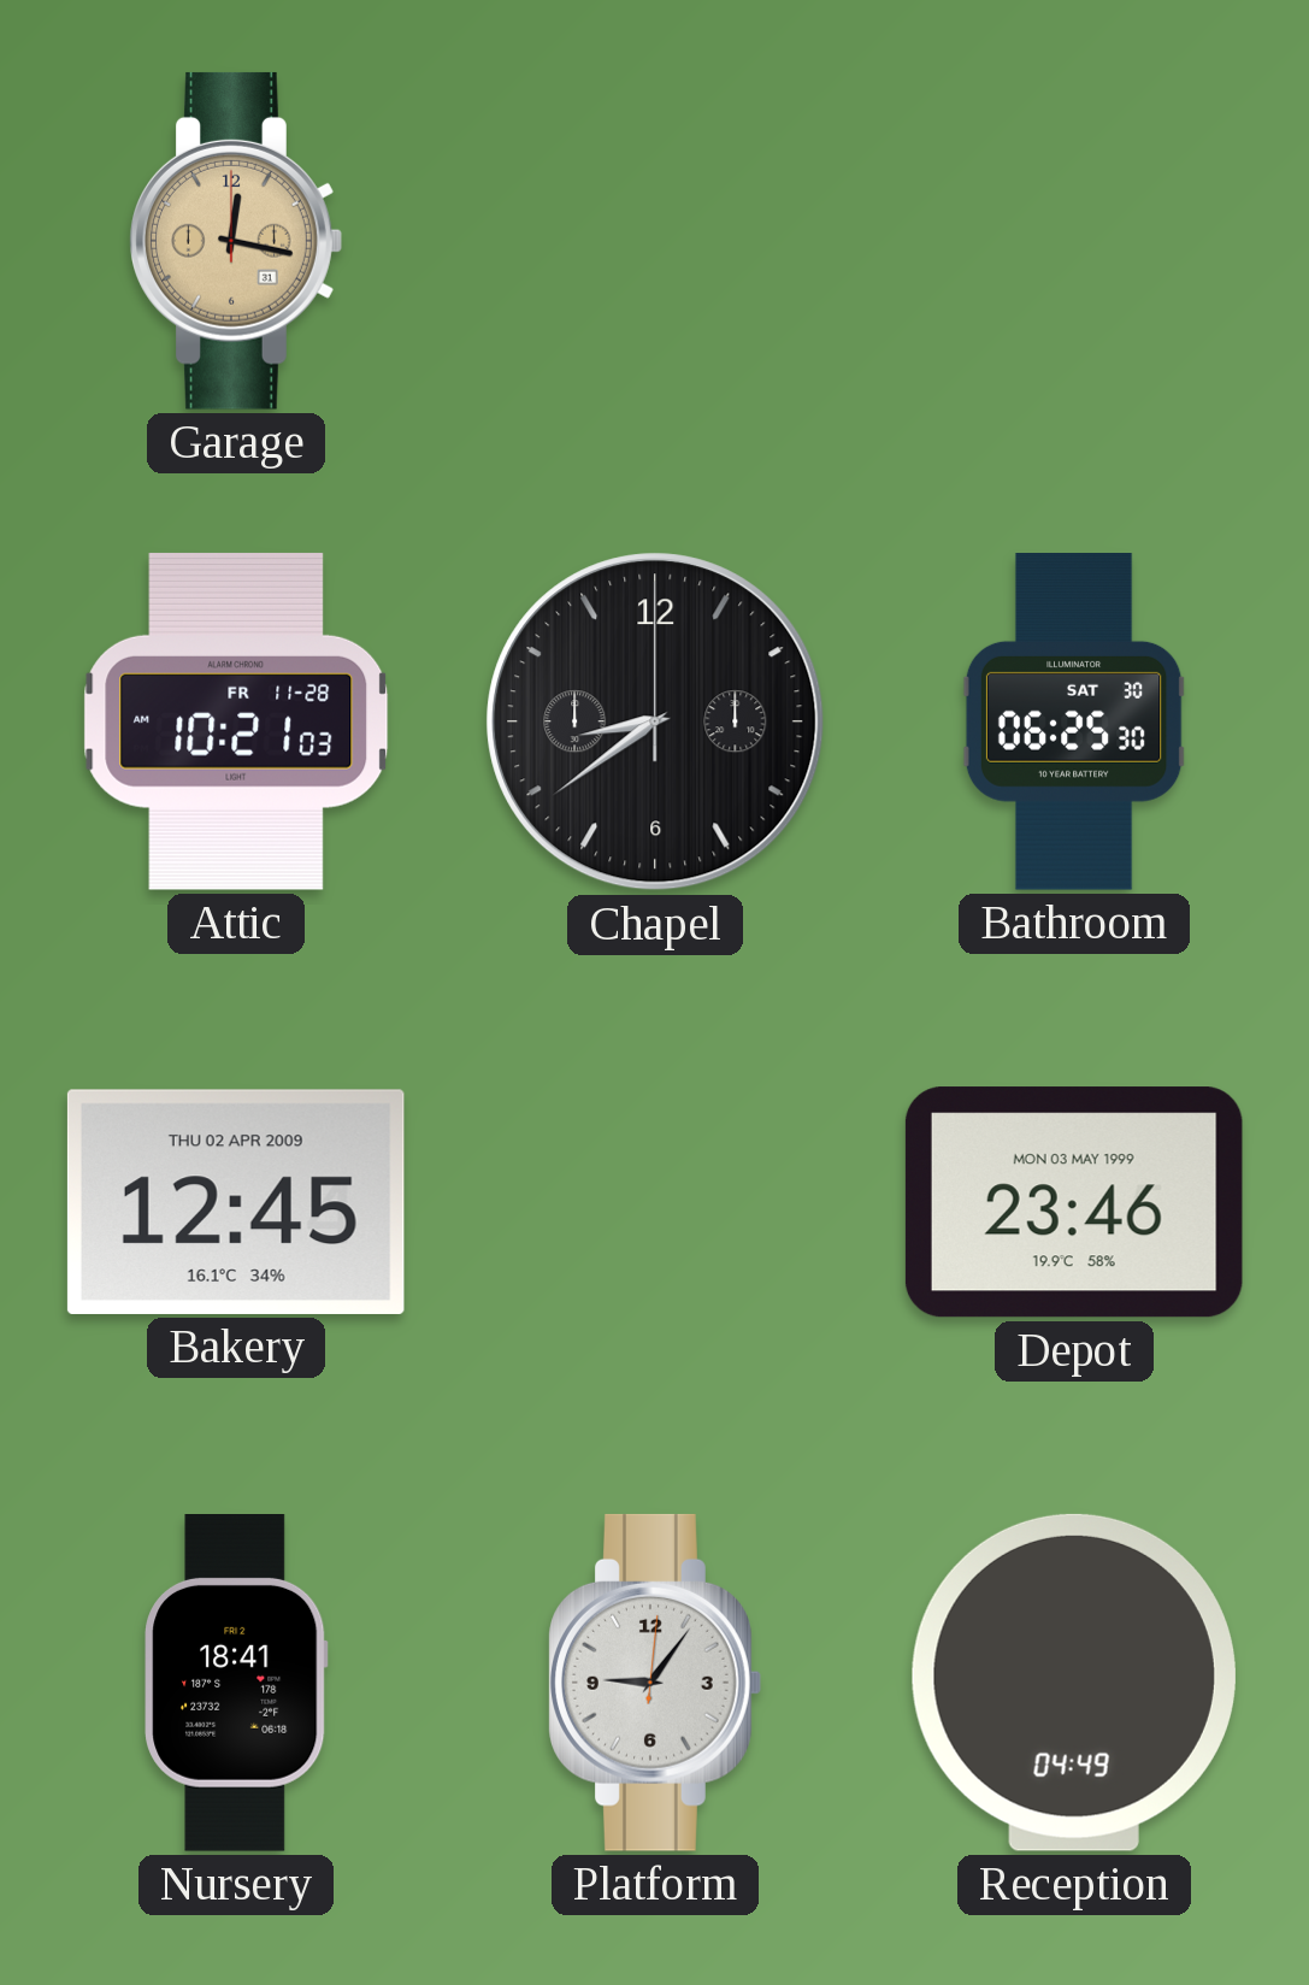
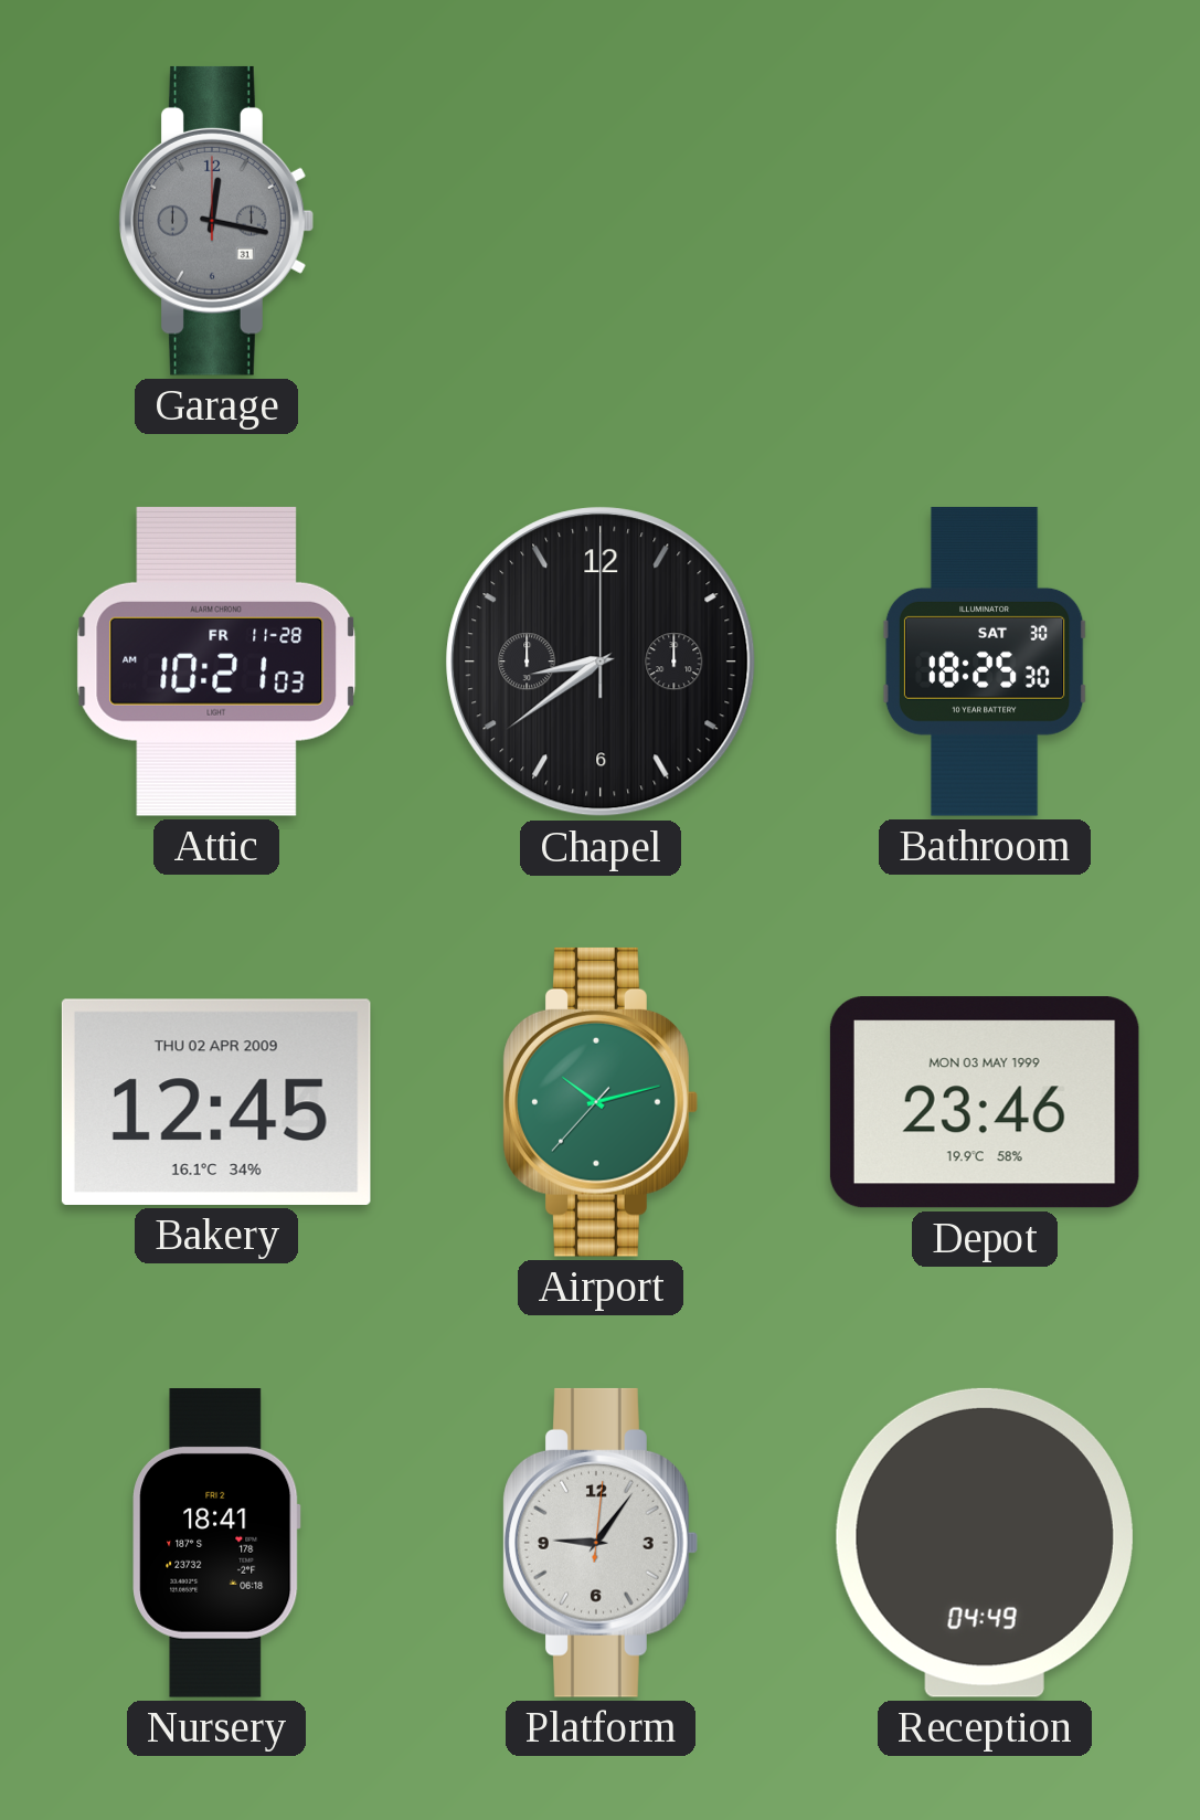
Garage dial: champagne -> grey (216, 221)
Bathroom: 06:25 -> 18:25 (985, 663)
Airport: none -> 10:12 (601, 1102)
